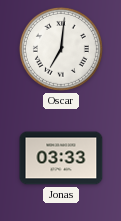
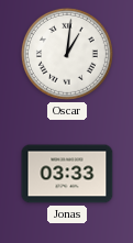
Oscar: 7:01 -> 1:01 (67, 54)
